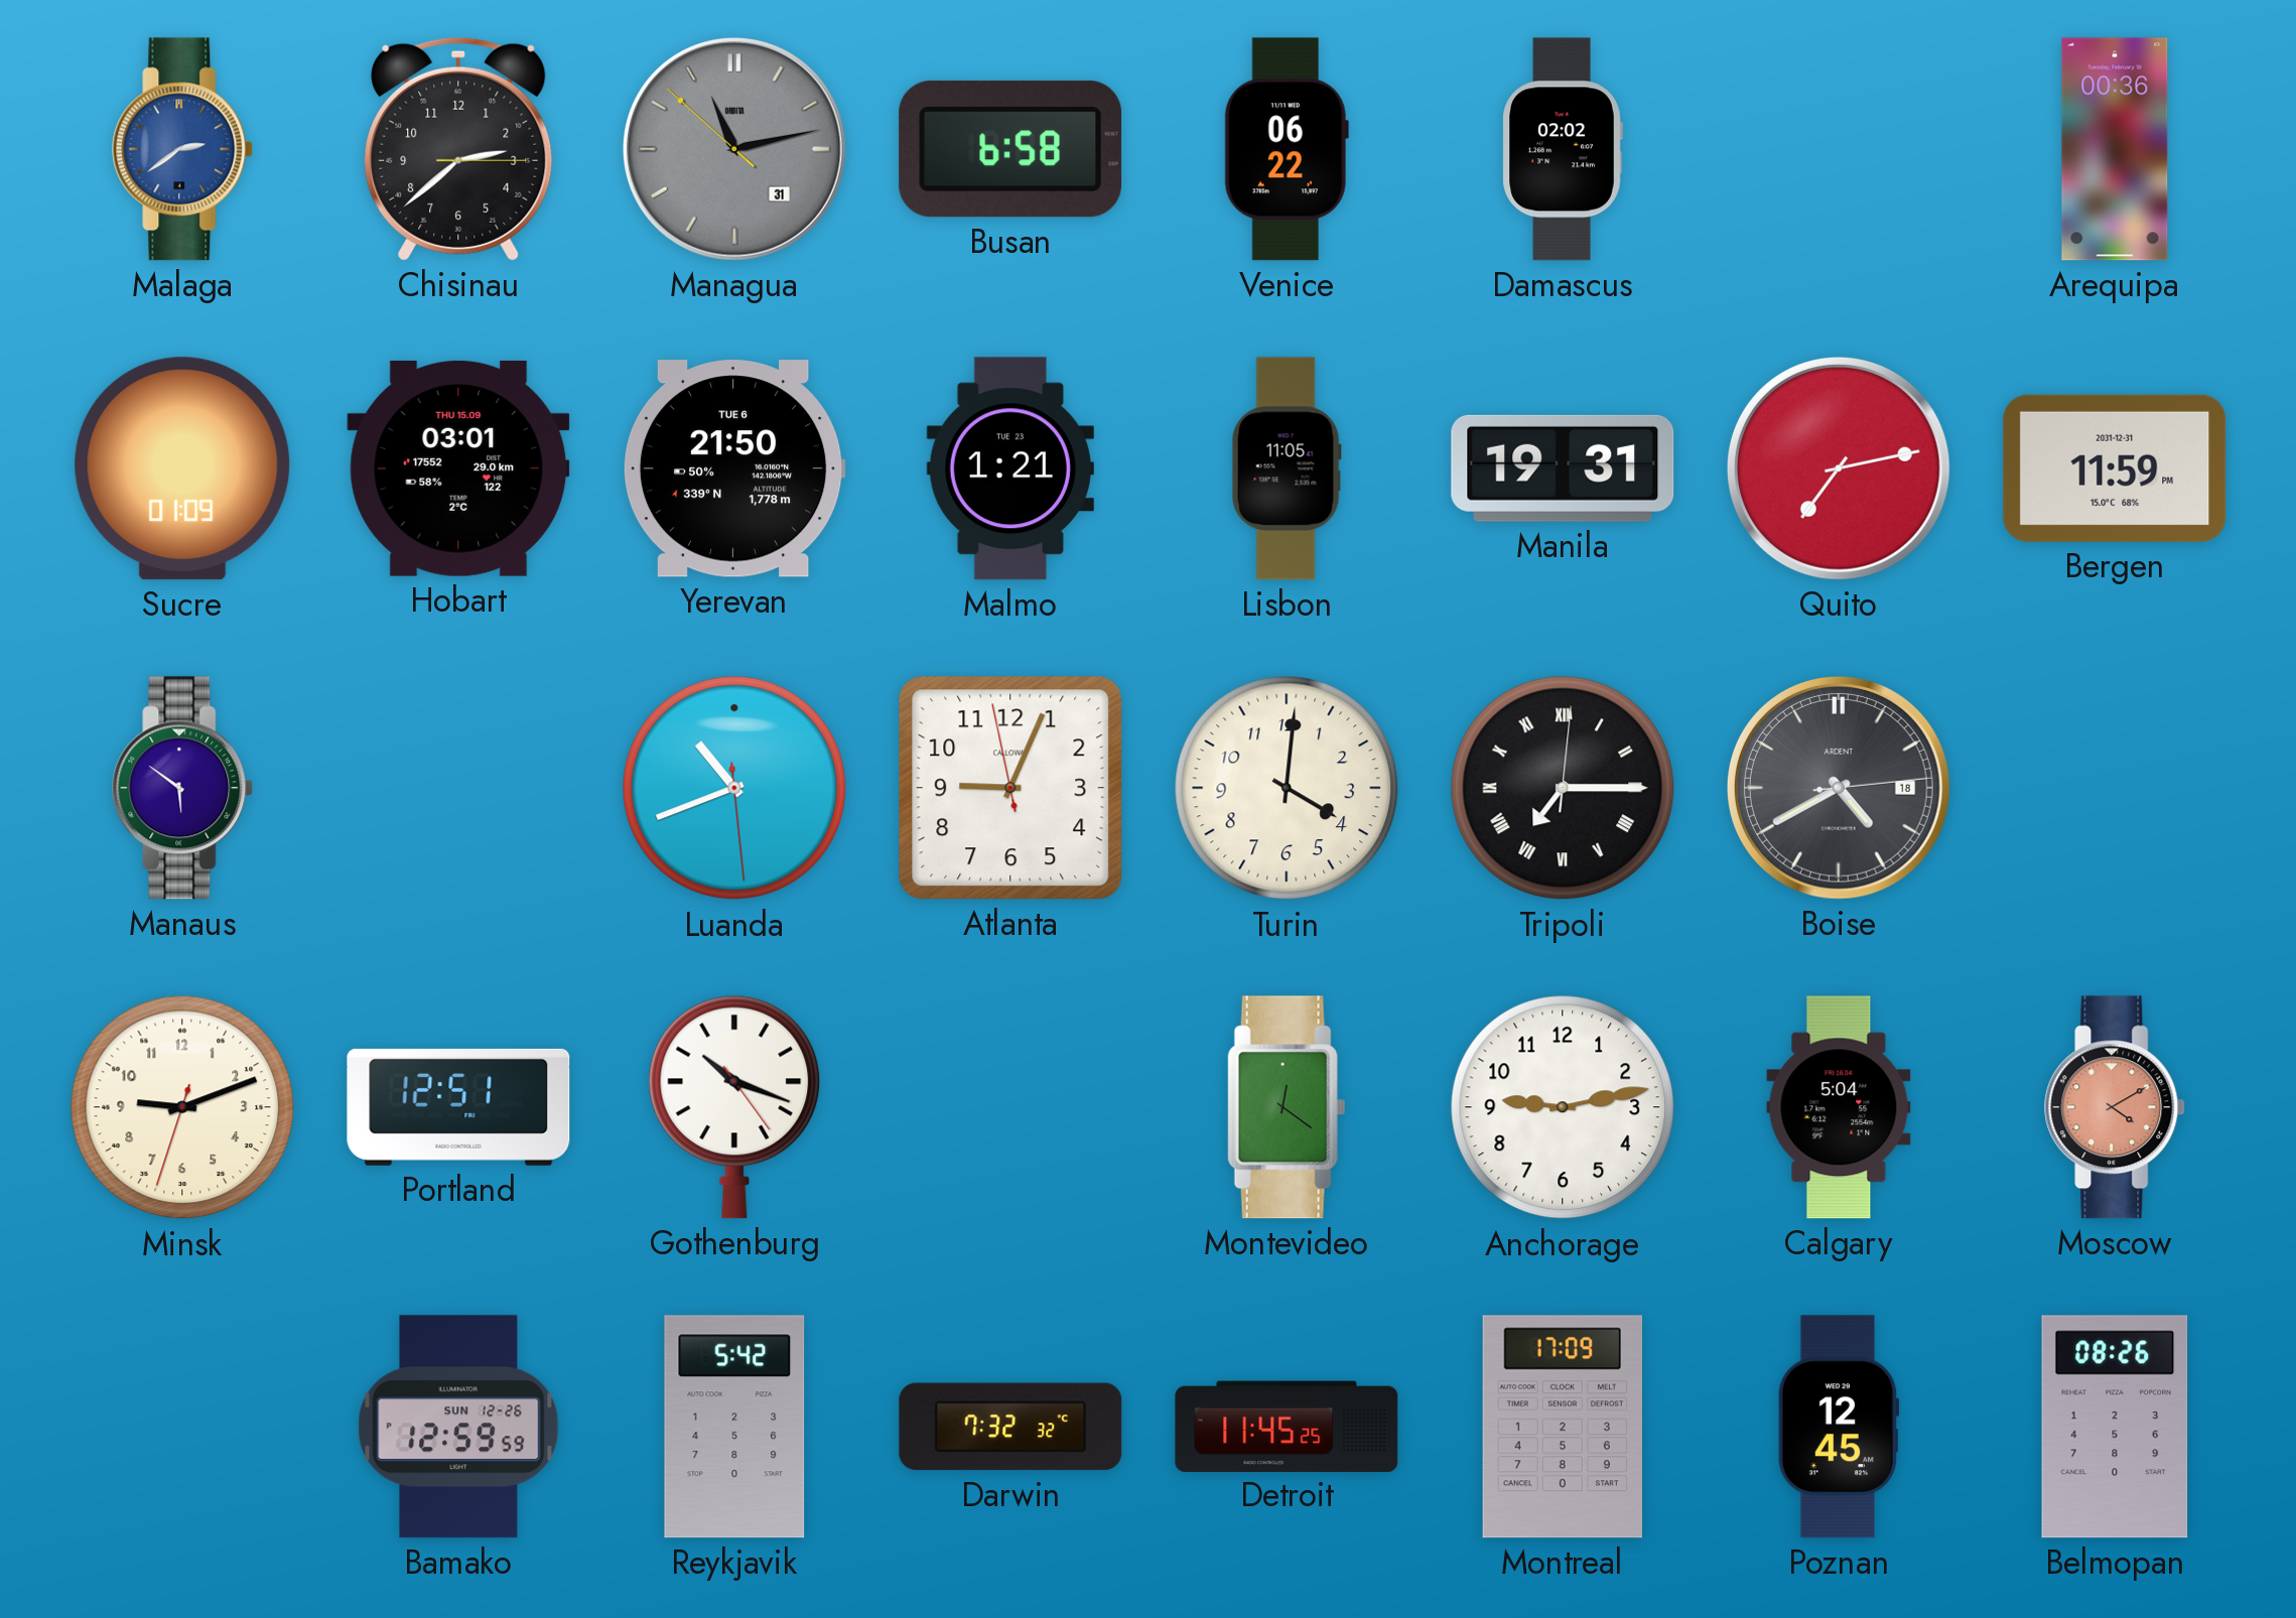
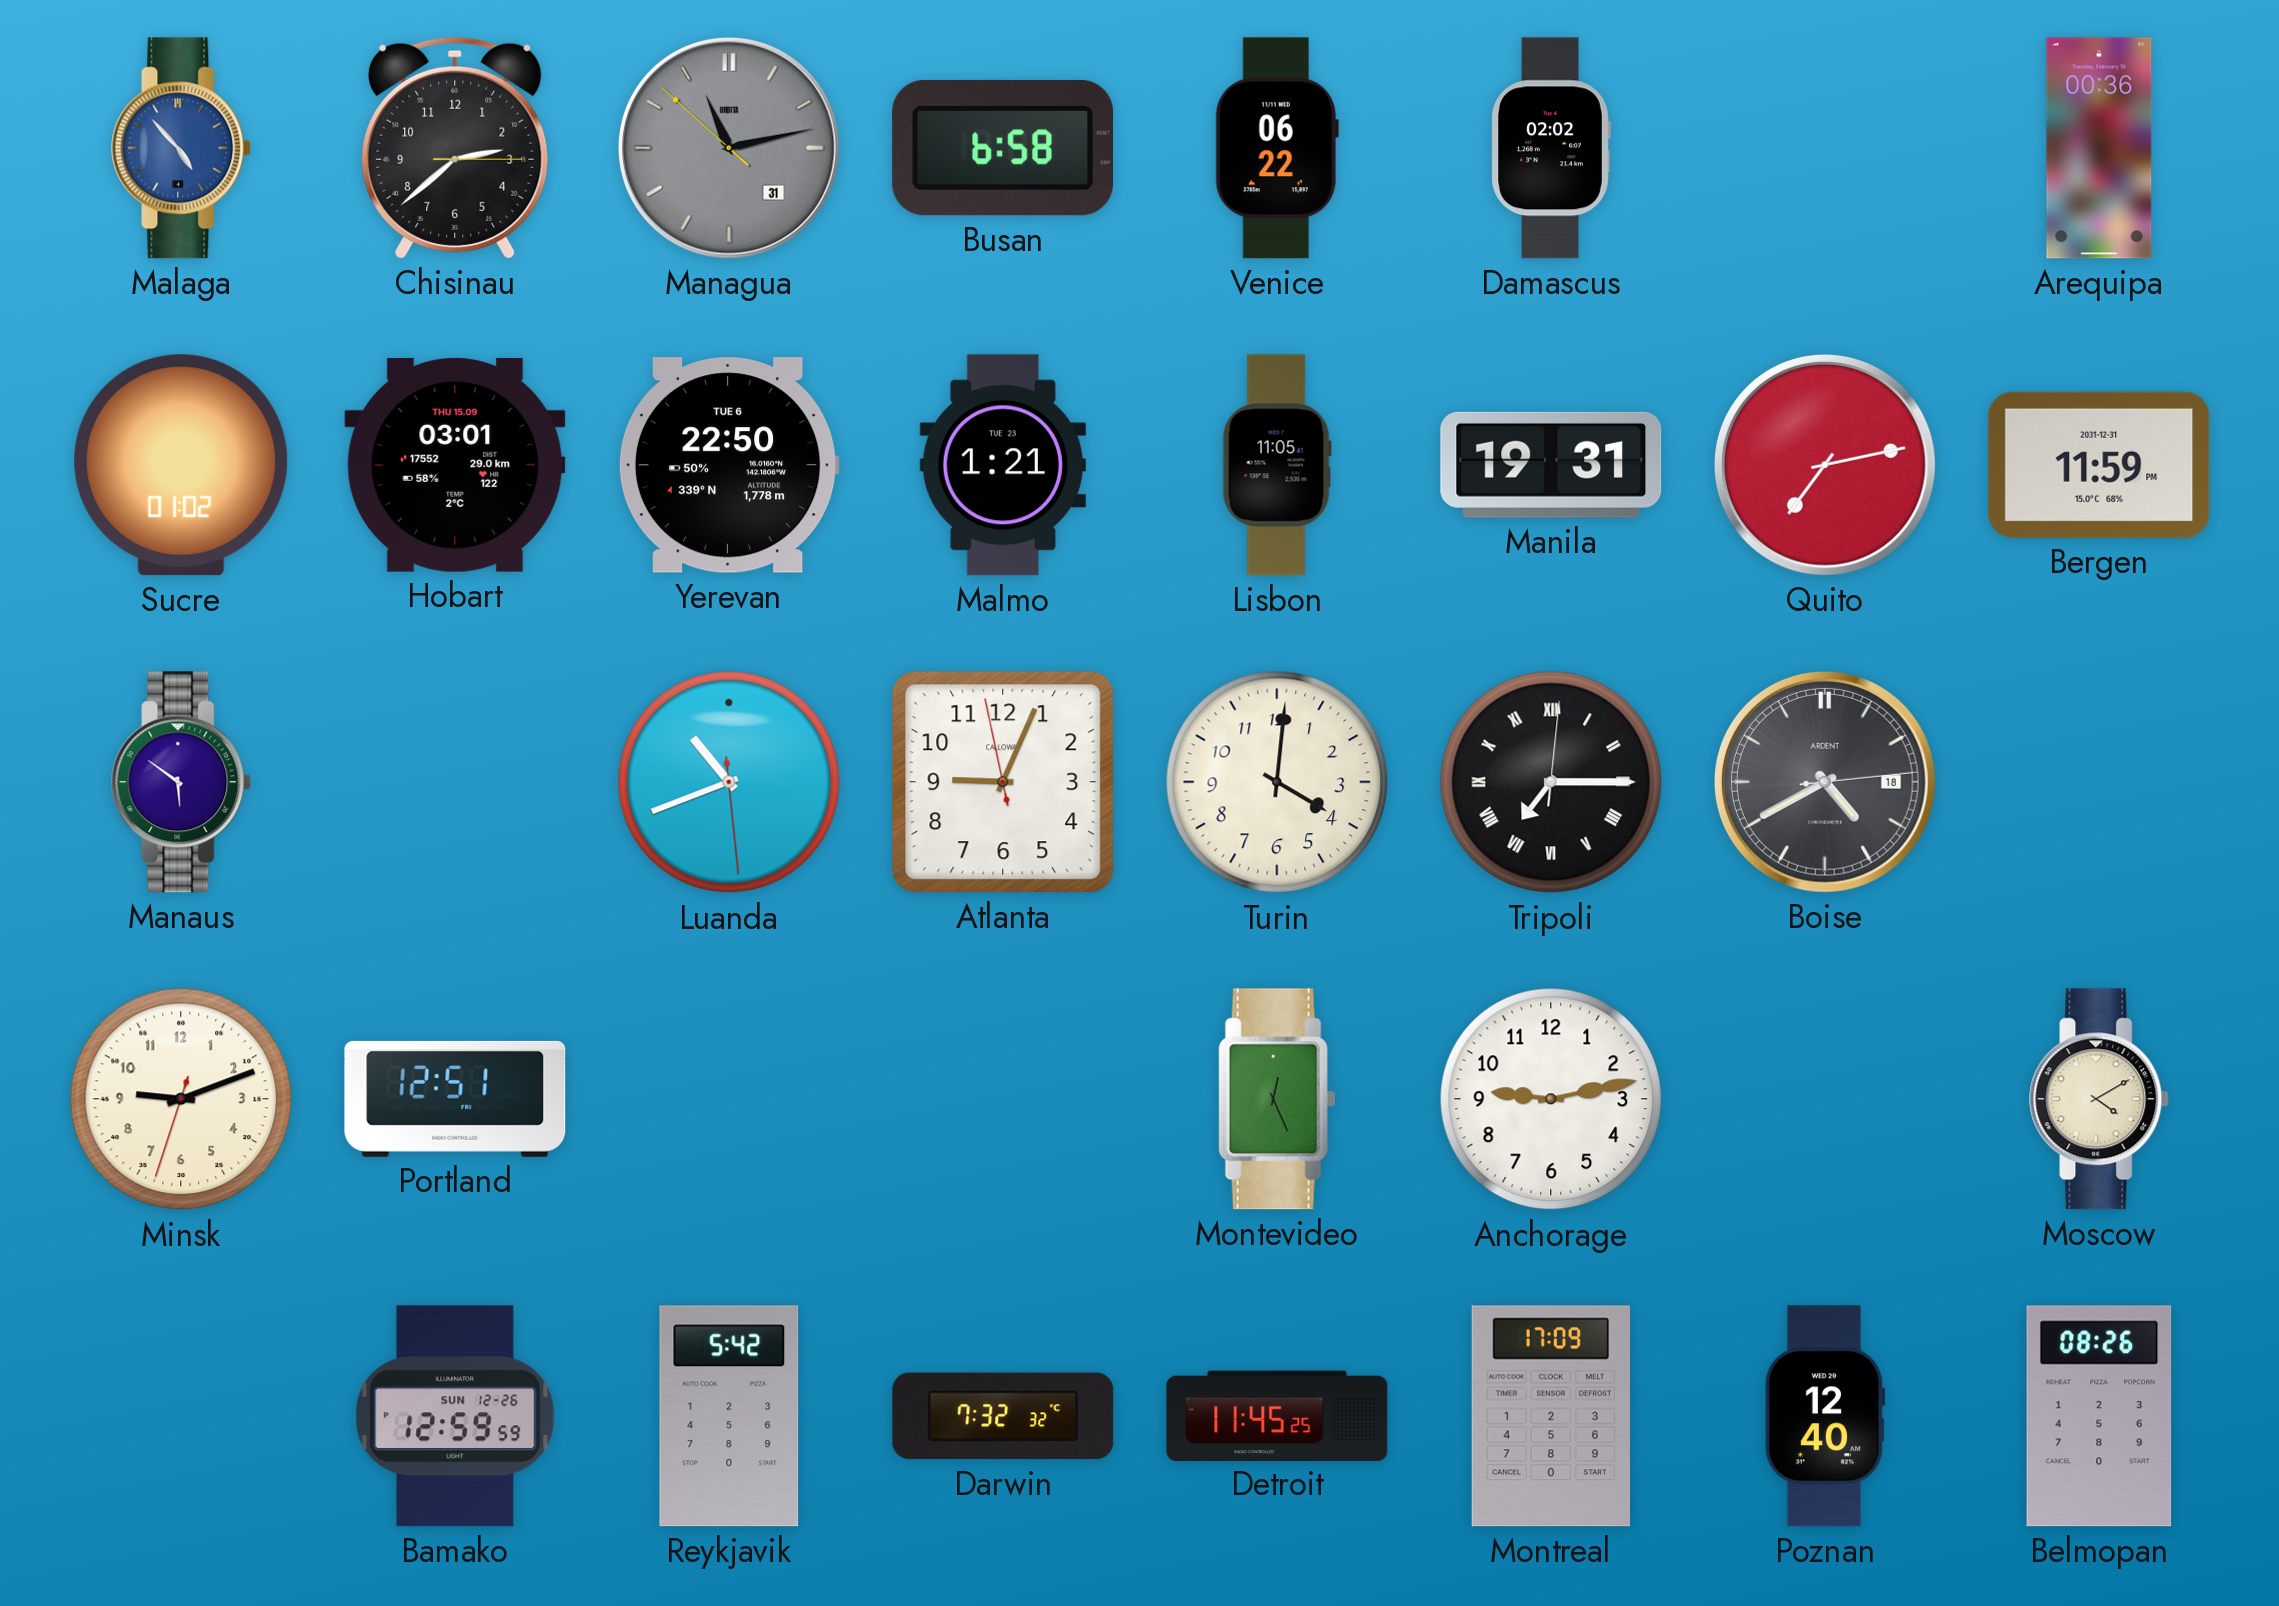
Malaga: 2:39 -> 4:53 (182, 148)
Sucre: 01:09 -> 01:02 (181, 465)
Yerevan: 21:50 -> 22:50 (729, 465)
Gothenburg: 10:18 -> none (734, 1107)
Montevideo: 12:21 -> 12:26 (1277, 1099)
Calgary: 5:04 -> none (1839, 1107)
Moscow dial: salmon -> cream (2100, 1099)
Poznan: 12:45 -> 12:40 (1825, 1416)
